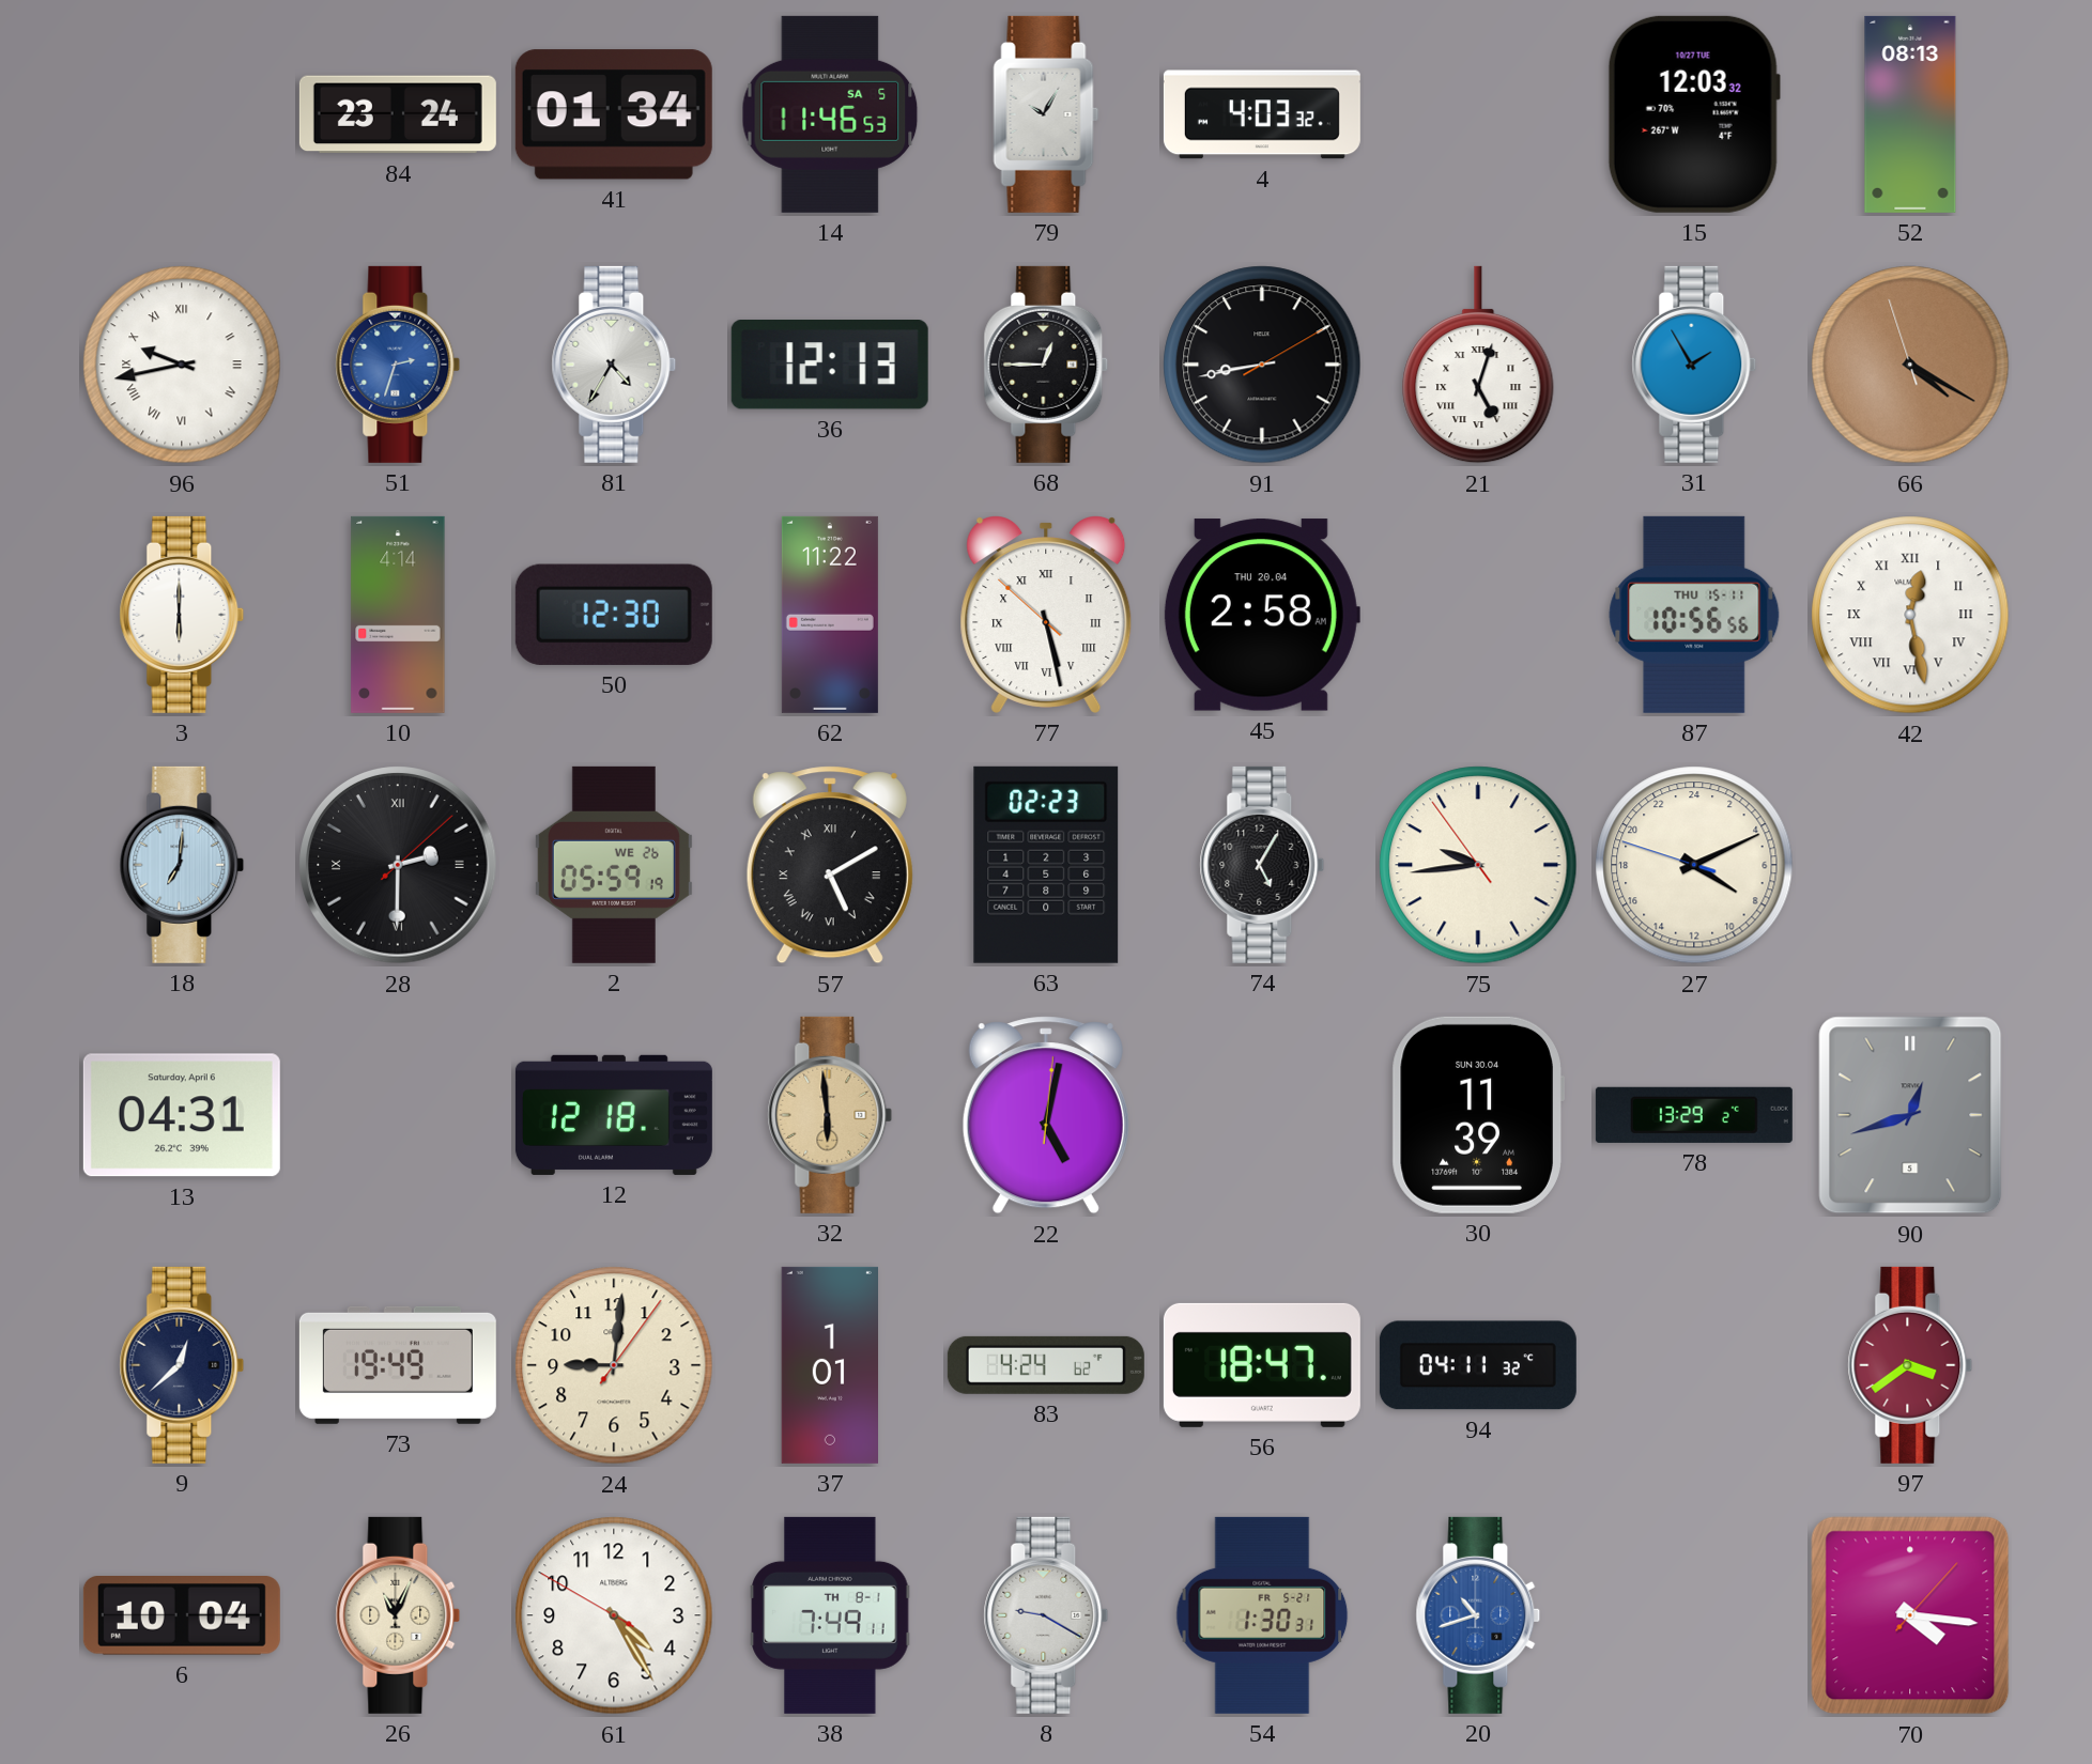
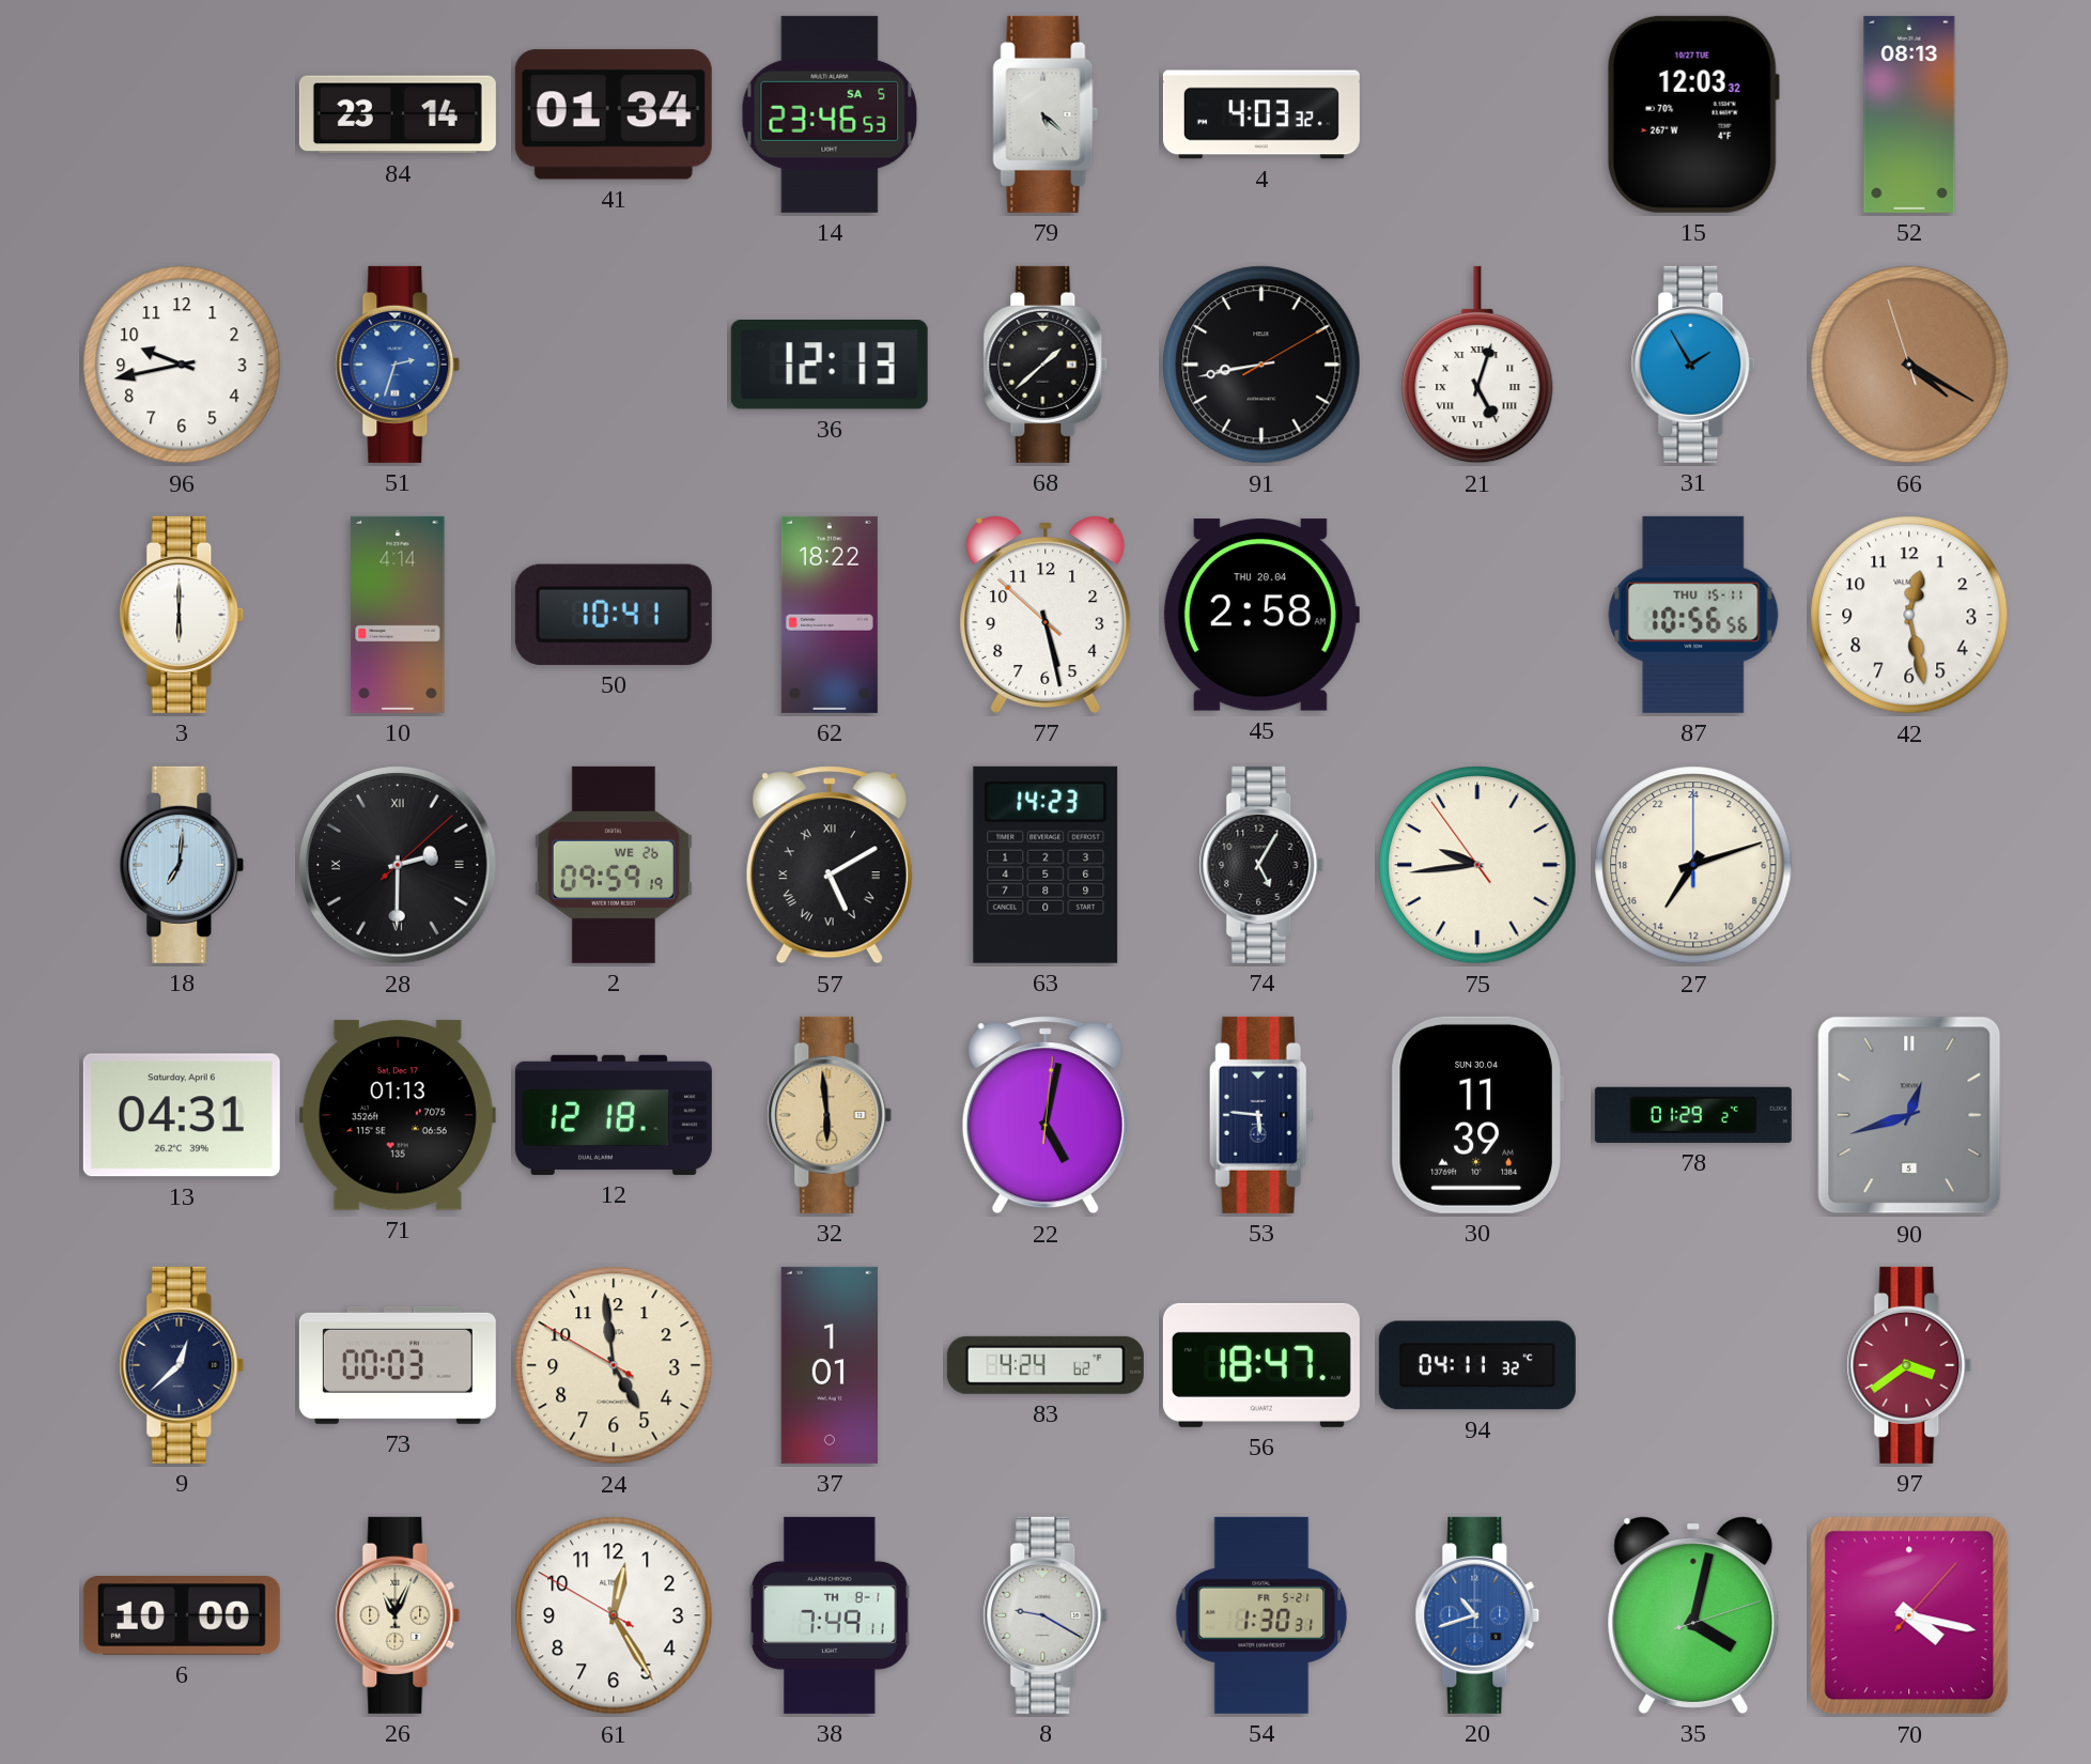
84: 23:24 -> 23:14 (398, 114)
14: 11:46 -> 23:46 (830, 114)
79: 10:05 -> 5:22 (1045, 114)
96 numerals: Roman -> Arabic (182, 365)
81: 4:35 -> none (614, 365)
68: 12:45 -> 1:38 (1045, 365)
50: 12:30 -> 10:41 (614, 615)
62: 11:22 -> 18:22 (830, 615)
77 numerals: Roman -> Arabic (1045, 615)
42 numerals: Roman -> Arabic (1909, 615)
2: 05:59 -> 09:59 (614, 865)
63: 02:23 -> 14:23 (1045, 865)
27: 8:10 -> 14:12 (1693, 865)
71: none -> 01:13 (398, 1115)
53: none -> 5:46 (1261, 1115)
78: 13:29 -> 01:29 (1693, 1115)
73: 19:49 -> 00:03 (398, 1365)
24: 9:01 -> 4:58 (614, 1365)
6: 10:04 -> 10:00 (182, 1616)
61: 4:24 -> 12:24 (614, 1615)
35: none -> 4:02 (1693, 1615)
70: 4:16 -> 4:17 (1909, 1615)
